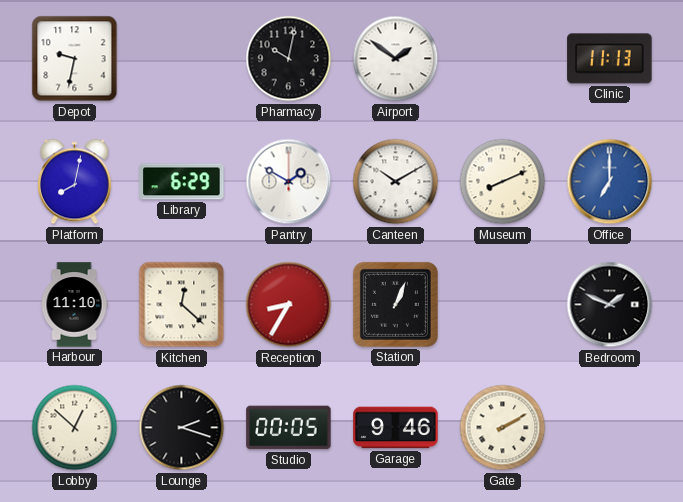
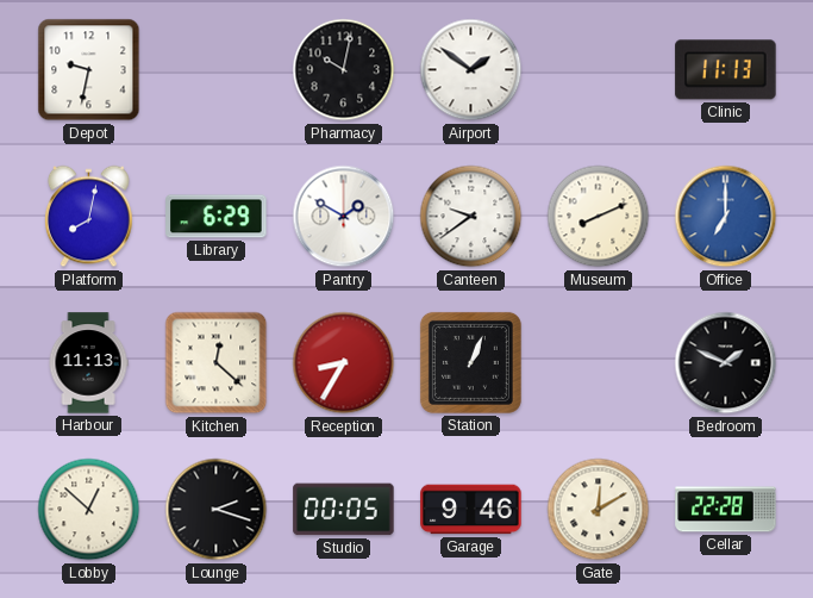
Canteen: 10:10 -> 9:39 (471, 217)
Harbour: 11:10 -> 11:13 (88, 363)
Gate: 2:10 -> 12:10 (599, 510)
Cellar: none -> 22:28 (726, 510)
